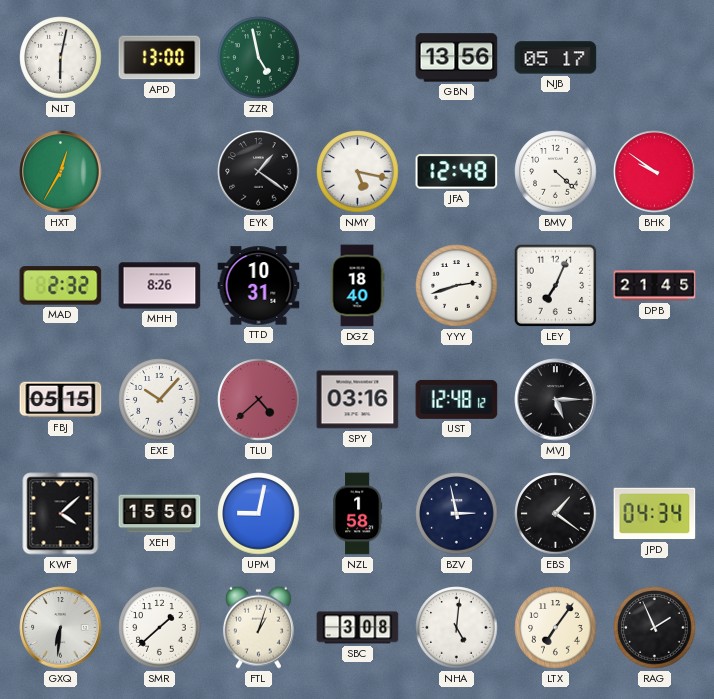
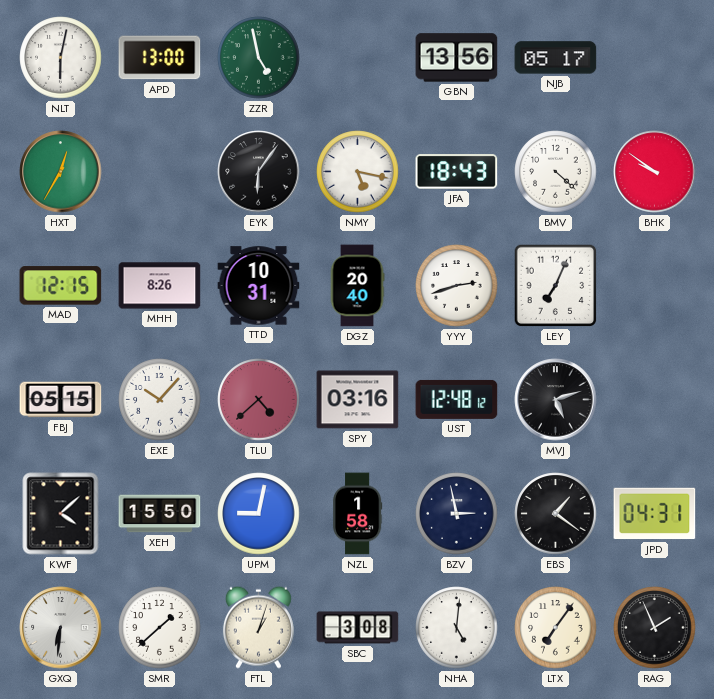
EYK: 1:21 -> 6:06 (259, 172)
JFA: 12:48 -> 18:43 (457, 172)
MAD: 2:32 -> 12:15 (61, 286)
DGZ: 18:40 -> 20:40 (357, 286)
DPB: 21:45 -> none (655, 286)
MVJ: 5:15 -> 5:12 (556, 400)
JPD: 04:34 -> 04:31 (655, 514)
